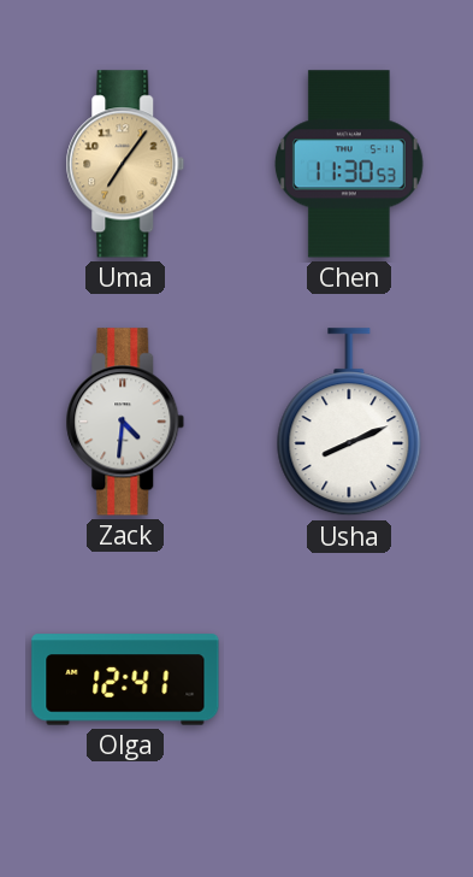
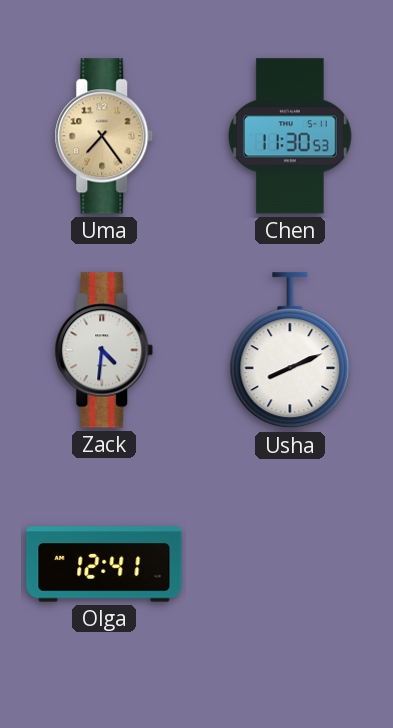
Uma: 7:06 -> 7:24 (104, 136)
